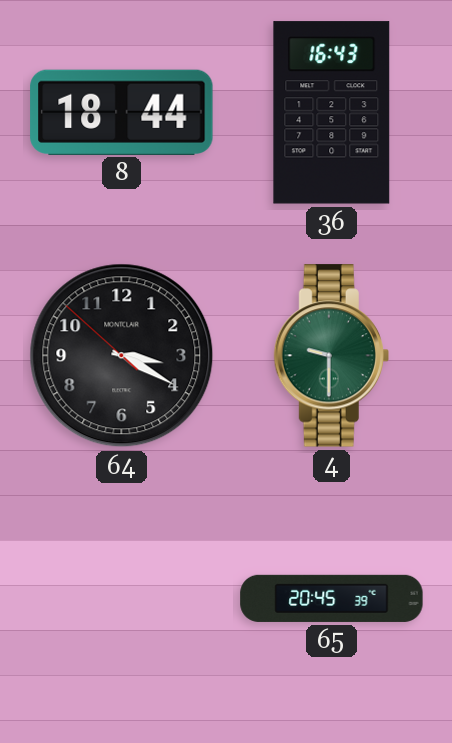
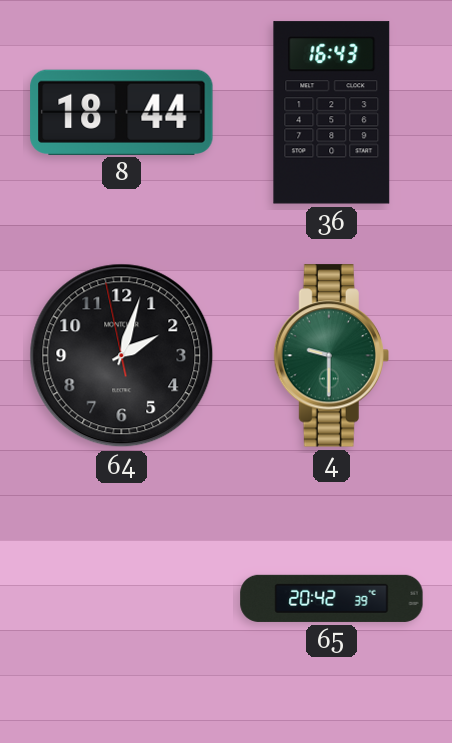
64: 3:19 -> 2:02 (122, 356)
65: 20:45 -> 20:42 (332, 598)
